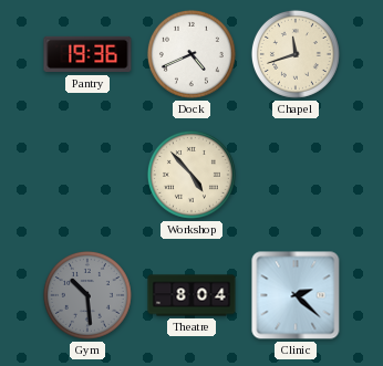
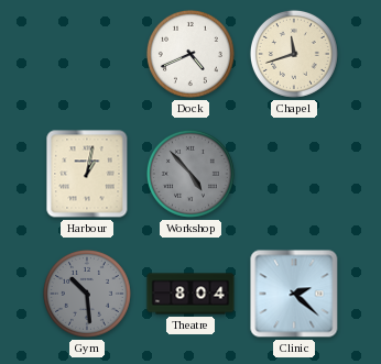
Pantry: 19:36 -> none (87, 54)
Harbour: none -> 1:02 (87, 174)
Workshop dial: cream -> grey (190, 174)
